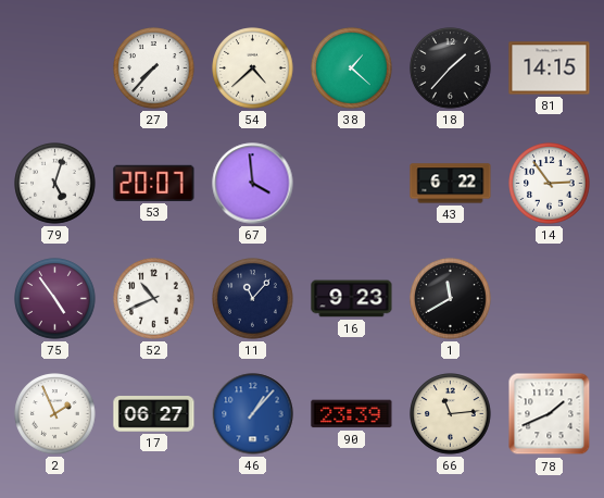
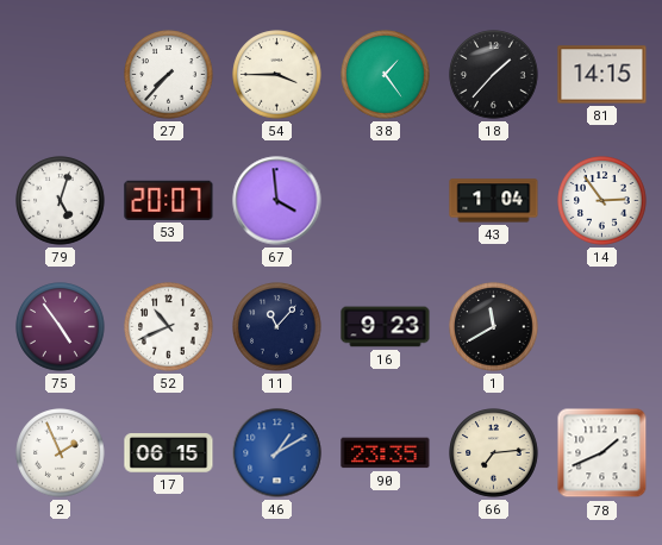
54: 4:38 -> 3:45 (277, 75)
38: 1:22 -> 1:24 (386, 75)
43: 6:22 -> 1:04 (494, 201)
17: 06:27 -> 06:15 (169, 453)
46: 1:07 -> 1:10 (277, 453)
90: 23:39 -> 23:35 (386, 453)
66: 11:14 -> 7:14 (494, 453)
